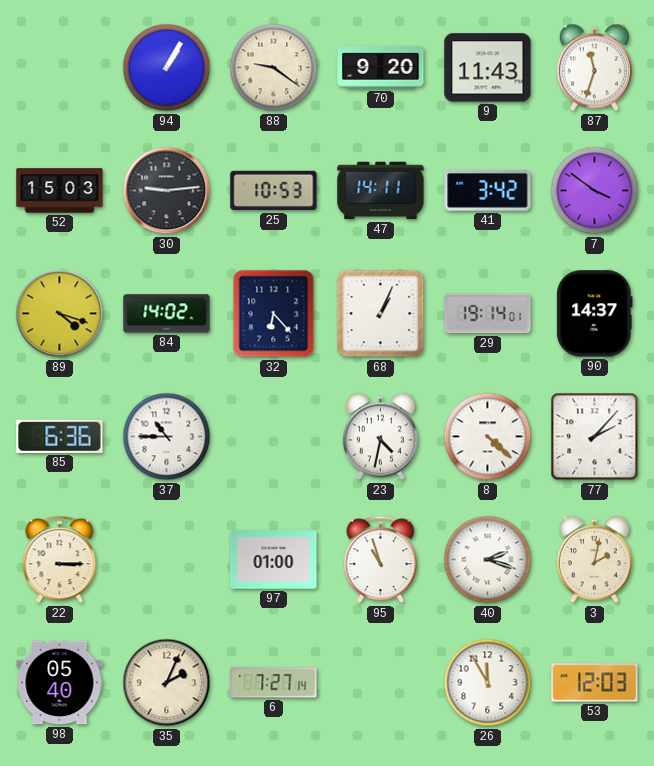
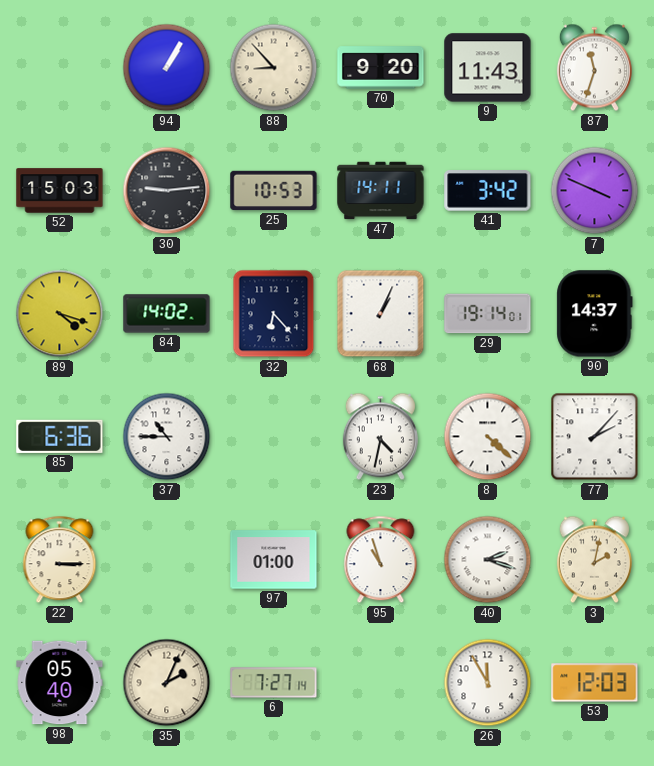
88: 9:21 -> 8:53 (274, 68)
7: 3:51 -> 3:49 (595, 191)
